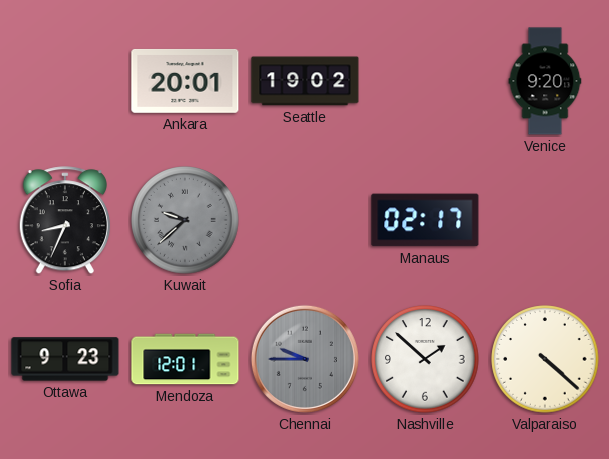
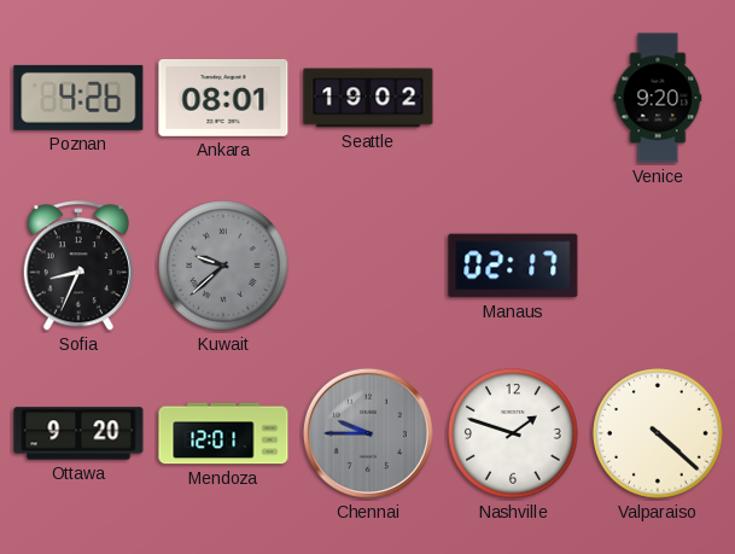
Poznan: none -> 4:26 (78, 98)
Ankara: 20:01 -> 08:01 (223, 98)
Ottawa: 9:23 -> 9:20 (78, 433)
Nashville: 1:52 -> 1:48 (513, 433)
